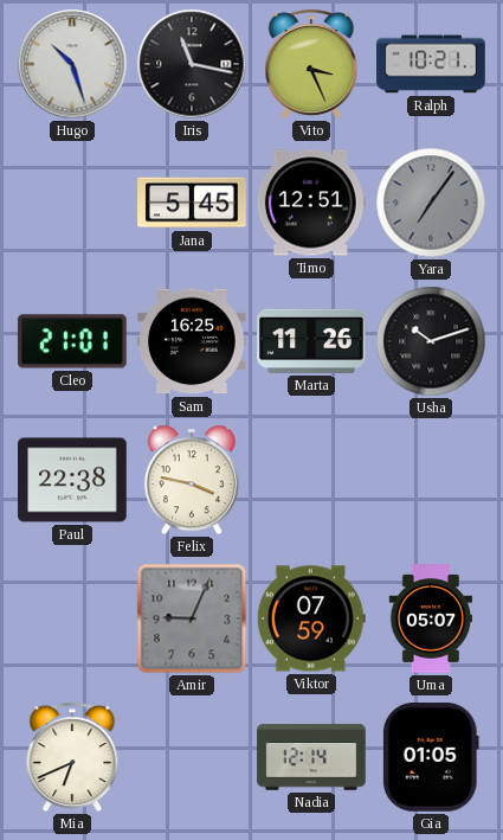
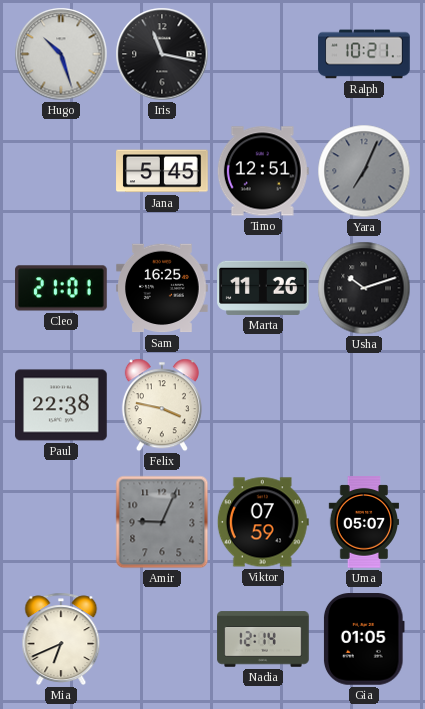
Vito: 3:26 -> none (311, 64)
Yara: 7:06 -> 7:04 (364, 171)
